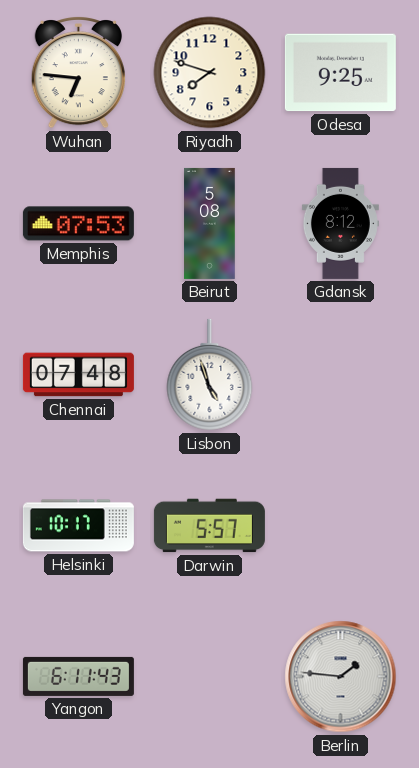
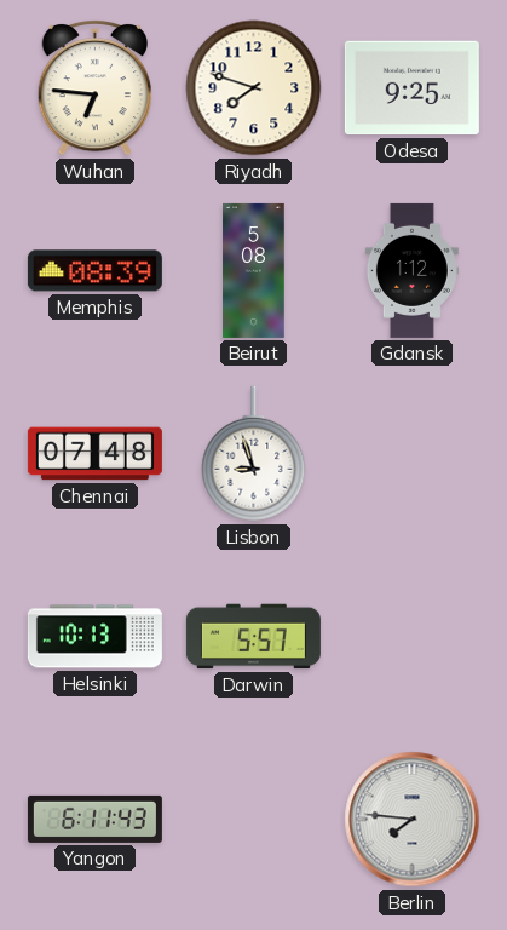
Memphis: 07:53 -> 08:39 (94, 271)
Gdansk: 8:12 -> 1:12 (411, 270)
Lisbon: 4:57 -> 8:57 (254, 454)
Helsinki: 10:17 -> 10:13 (94, 637)
Berlin: 1:46 -> 7:46 (413, 820)
